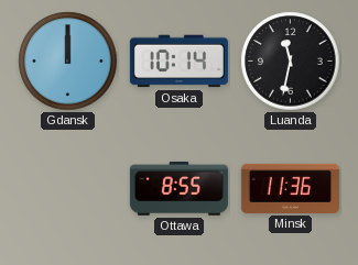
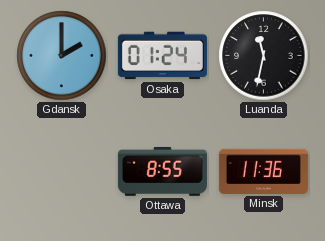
Gdansk: 12:00 -> 2:00 (62, 56)
Osaka: 10:14 -> 01:24 (162, 56)
